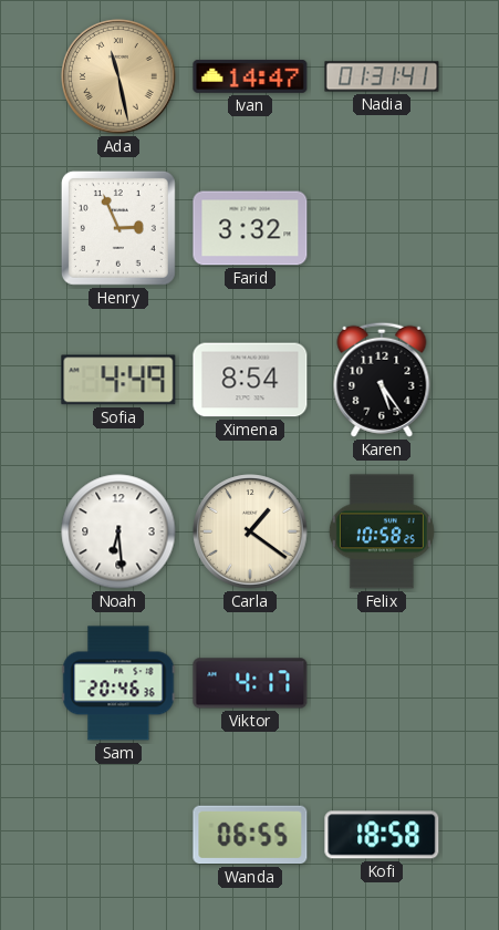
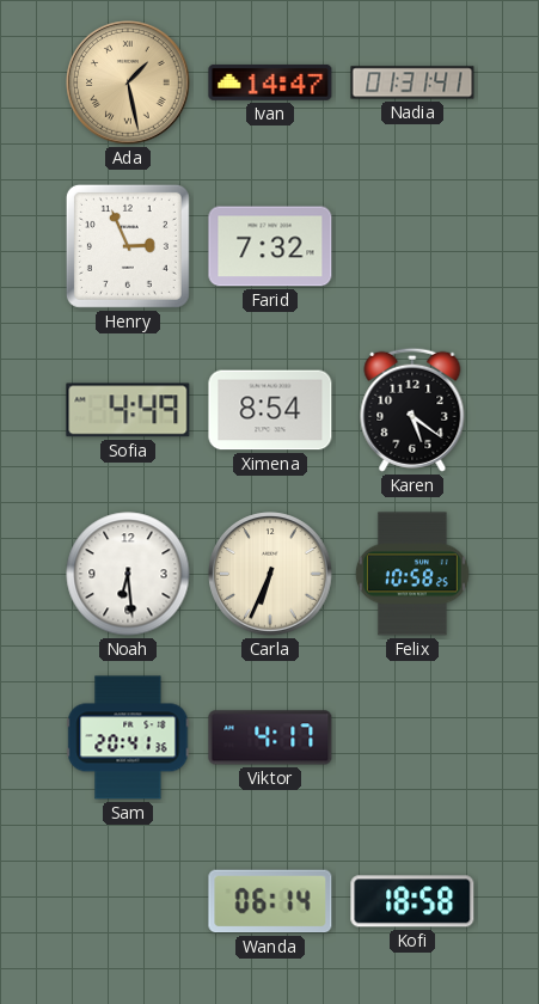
Ada: 11:28 -> 1:28 (128, 82)
Farid: 3:32 -> 7:32 (270, 246)
Karen: 5:24 -> 5:21 (412, 410)
Carla: 1:21 -> 6:34 (270, 574)
Sam: 20:46 -> 20:41 (128, 737)
Wanda: 06:55 -> 06:14 (270, 901)
